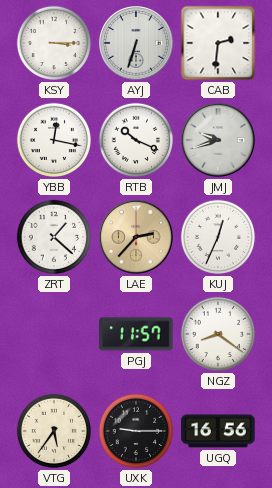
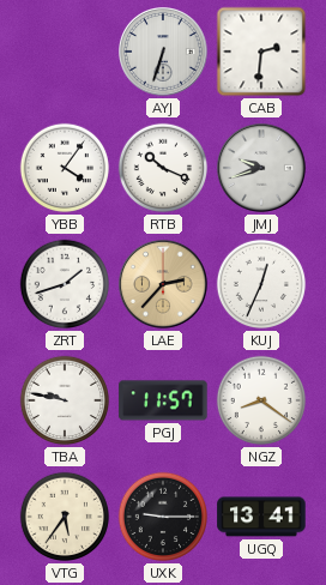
KSY: 3:15 -> none (54, 43)
YBB: 12:17 -> 4:06 (65, 168)
ZRT: 1:22 -> 1:42 (65, 284)
TBA: none -> 9:47 (65, 400)
UGQ: 16:56 -> 13:41 (261, 517)
